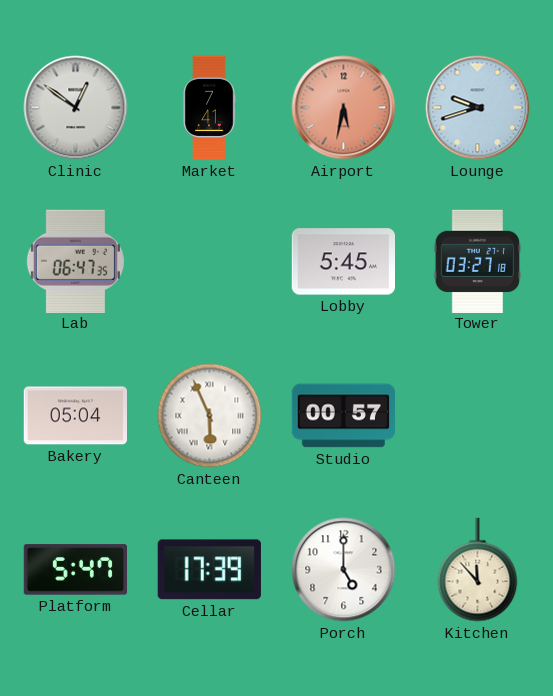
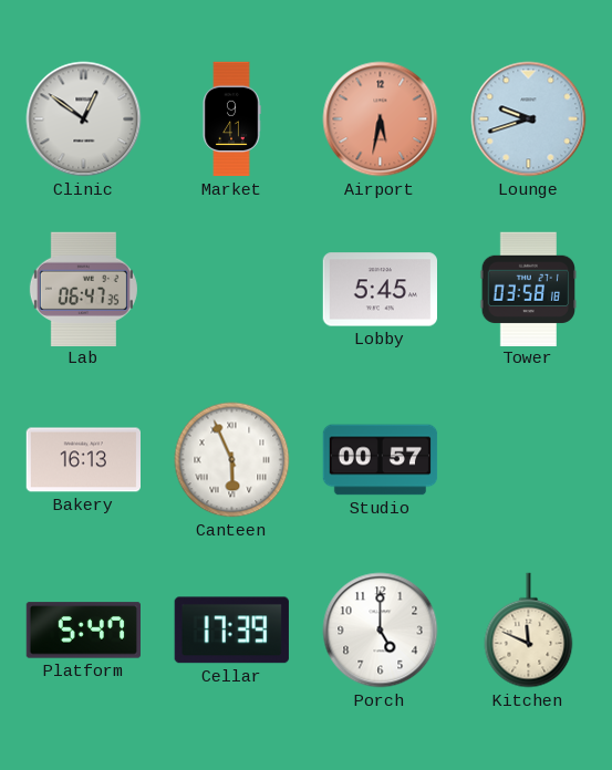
Market: 7:41 -> 9:41 (231, 119)
Tower: 03:27 -> 03:58 (529, 289)
Bakery: 05:04 -> 16:13 (83, 460)
Kitchen: 11:53 -> 11:49 (529, 631)
